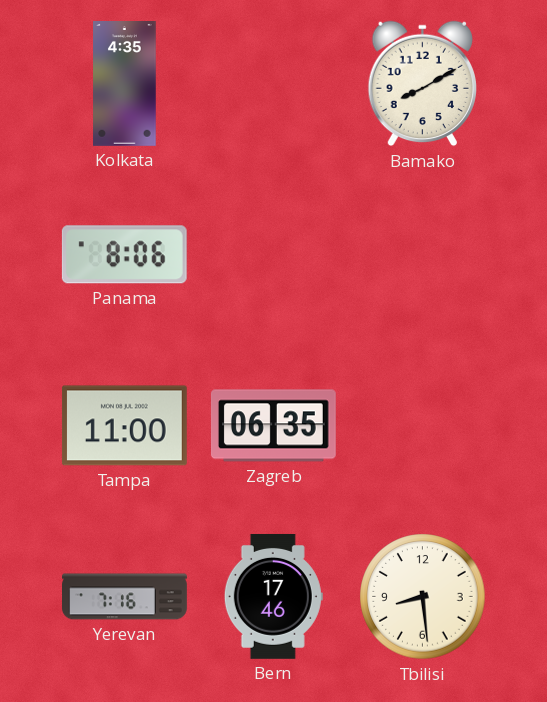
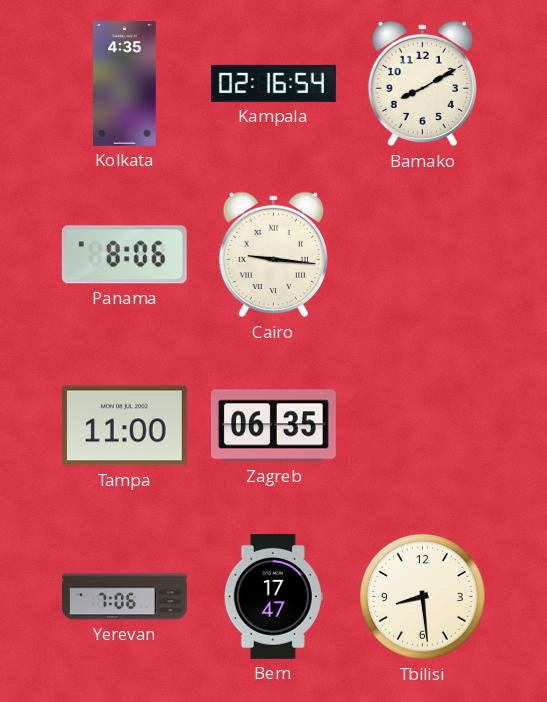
Kampala: none -> 02:16 (274, 83)
Cairo: none -> 9:16 (273, 255)
Yerevan: 7:16 -> 7:06 (125, 597)
Bern: 17:46 -> 17:47 (273, 597)
